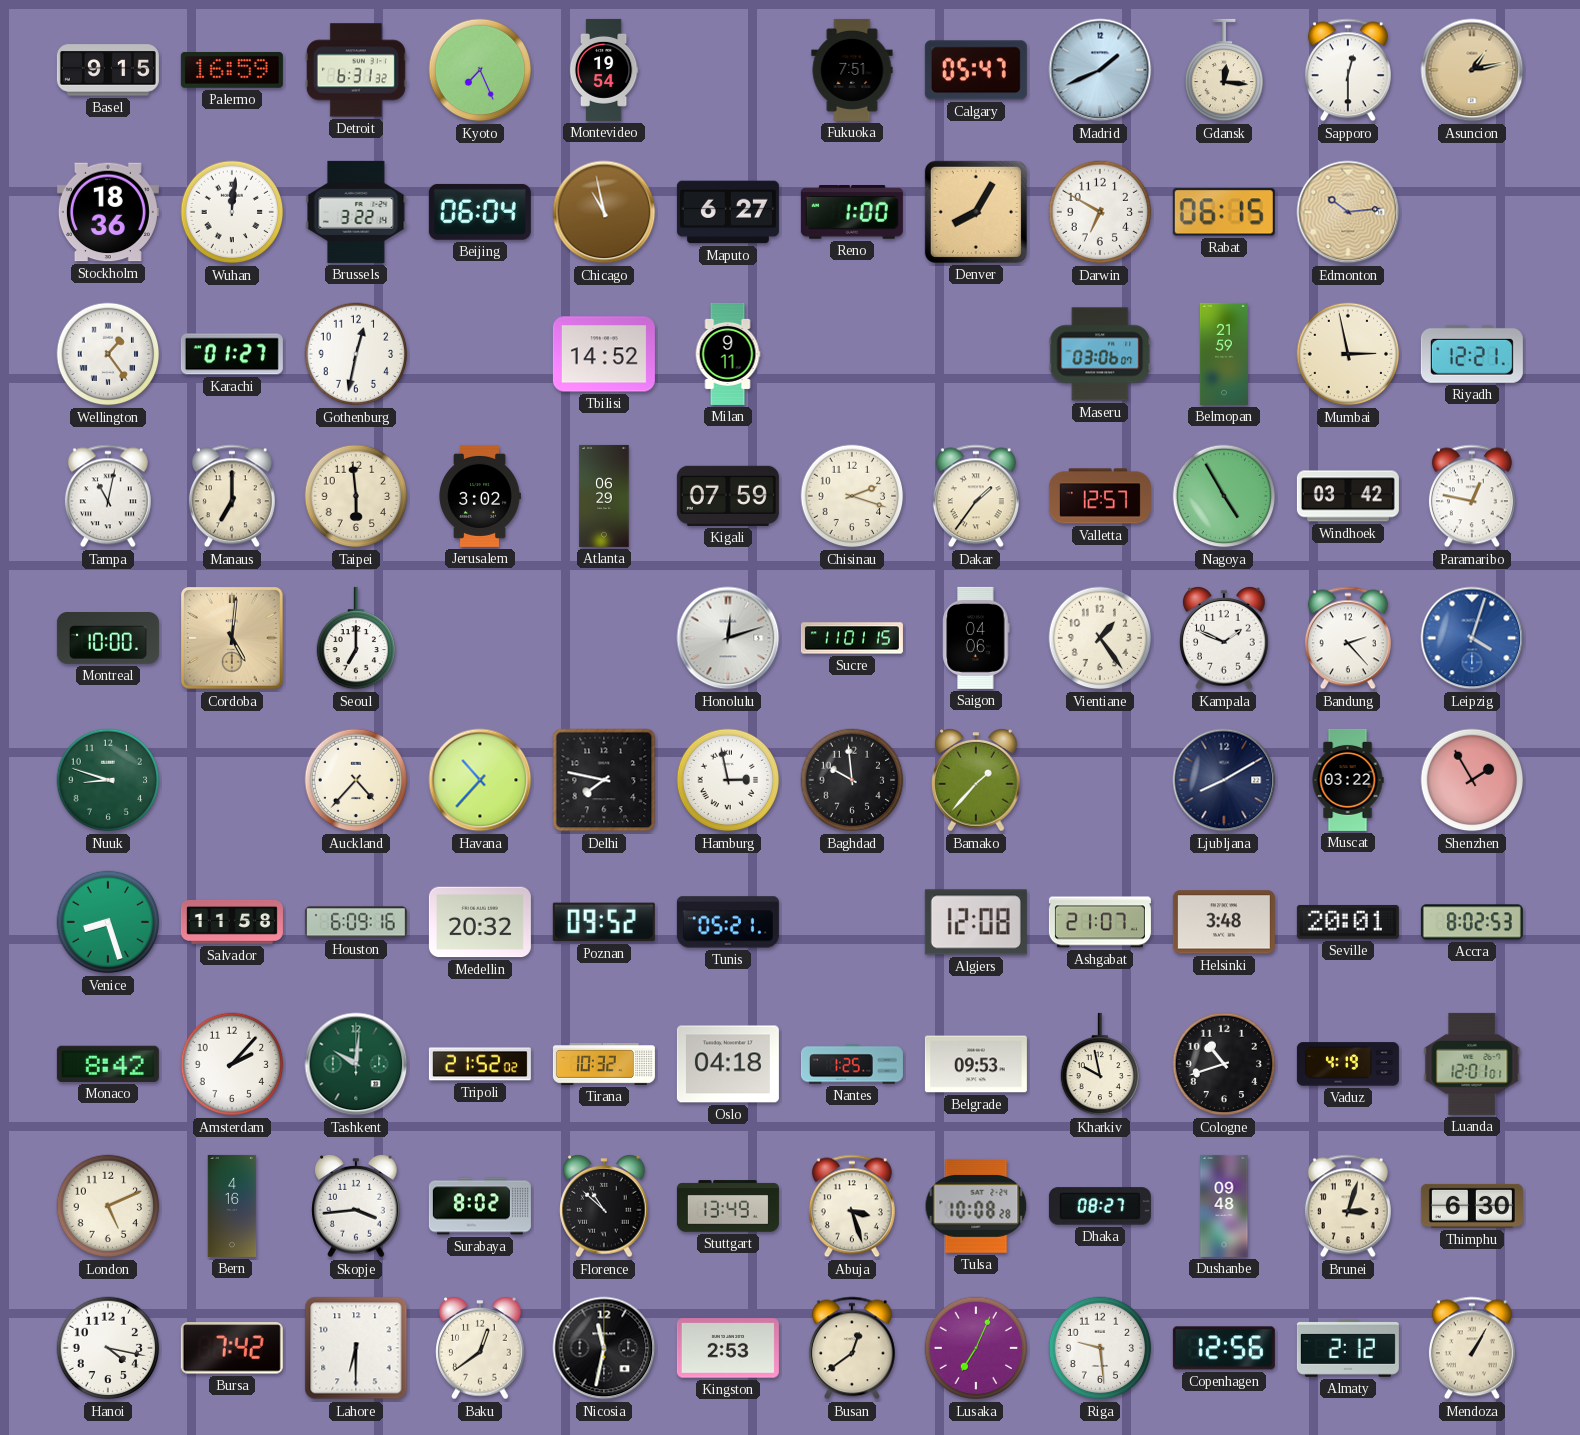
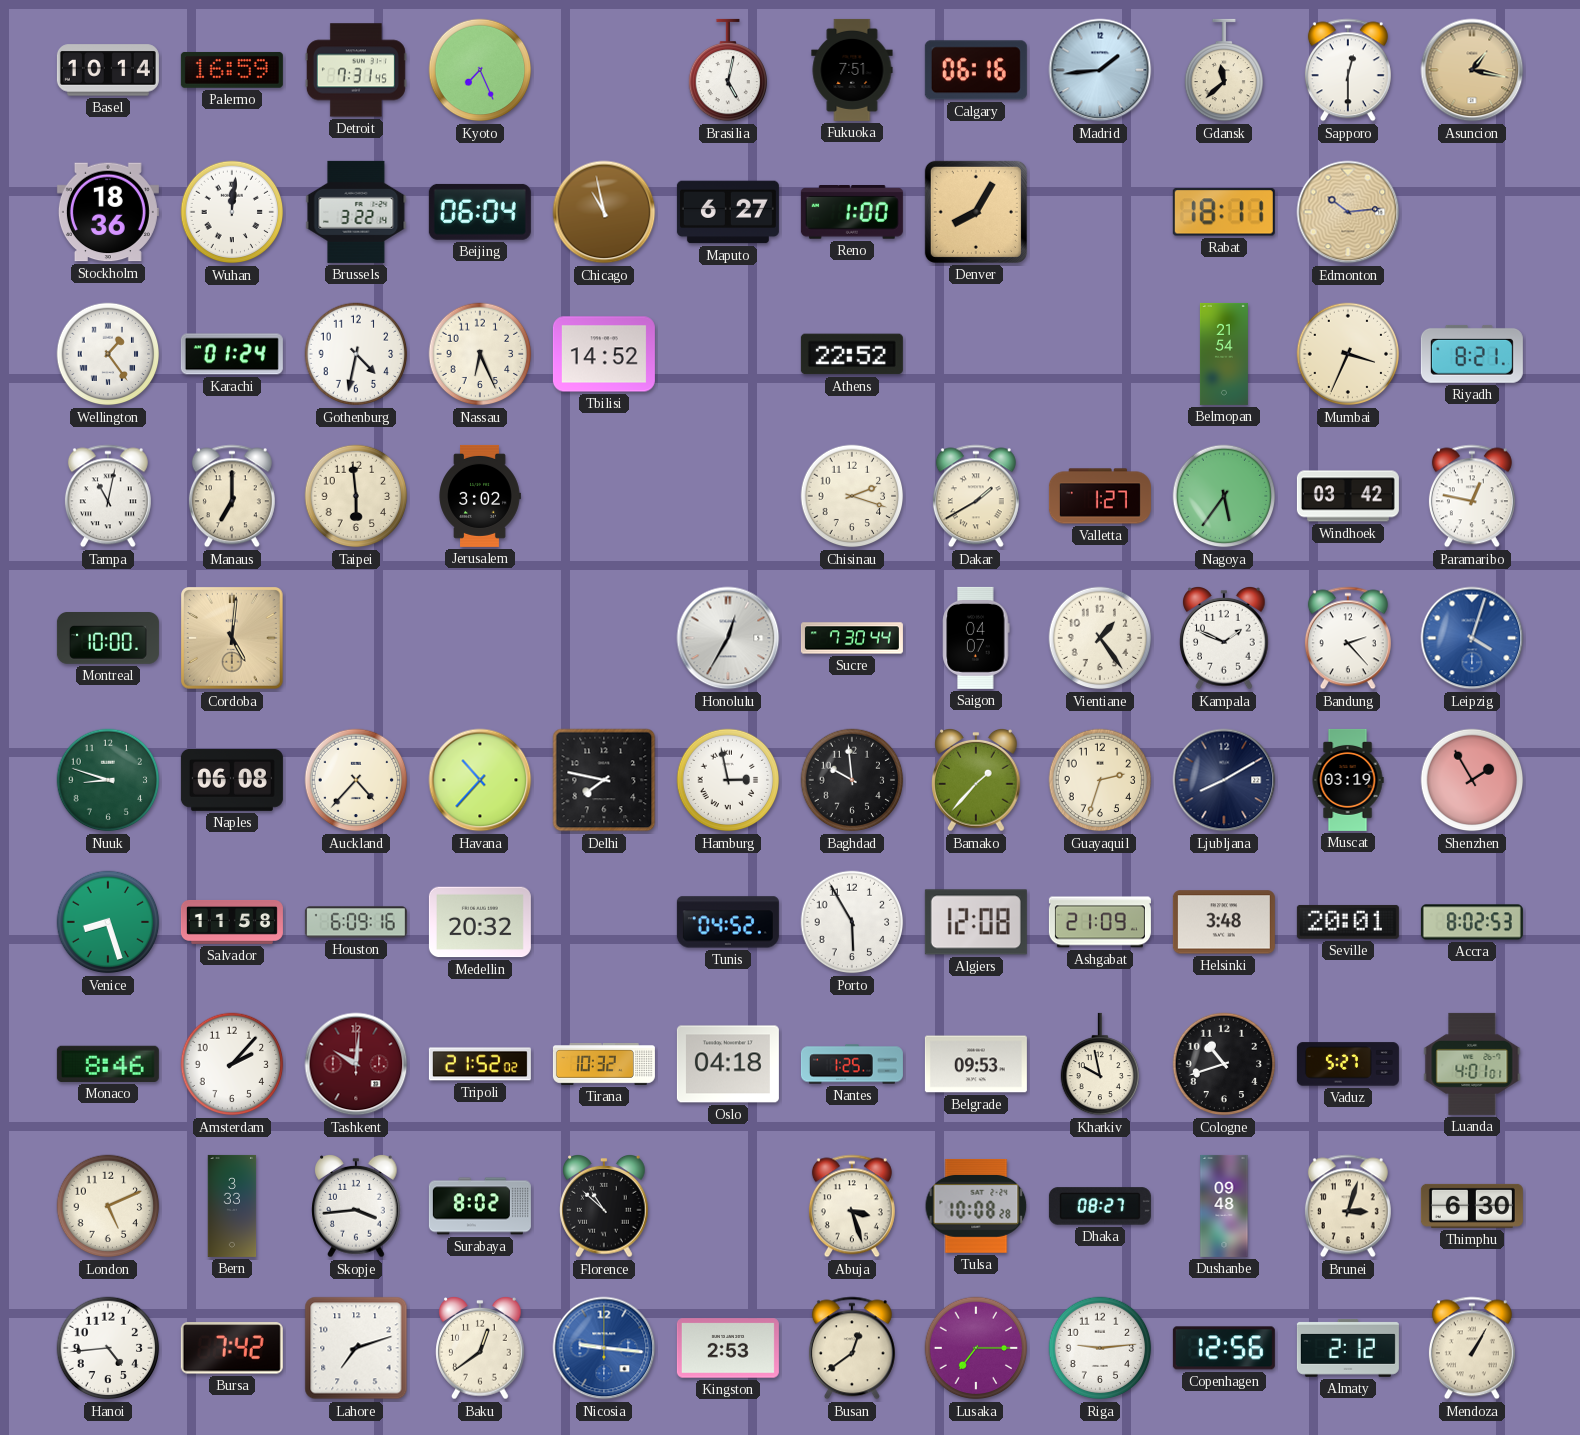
Basel: 9:15 -> 10:14 (108, 70)
Detroit: 6:31 -> 7:31 (356, 70)
Montevideo: 19:54 -> none (604, 70)
Brasilia: none -> 5:02 (728, 70)
Calgary: 05:47 -> 06:16 (976, 70)
Madrid: 1:41 -> 1:44 (1100, 70)
Gdansk: 12:16 -> 11:38 (1224, 70)
Asuncion: 1:13 -> 1:17 (1472, 70)
Darwin: 6:50 -> none (1100, 212)
Rabat: 06:15 -> 18:11 (1224, 212)
Karachi: 01:27 -> 01:24 (232, 354)
Gothenburg: 12:32 -> 4:32 (356, 354)
Nassau: none -> 6:26 (480, 354)
Milan: 9:11 -> none (728, 354)
Athens: none -> 22:52 (852, 354)
Maseru: 03:06 -> none (1100, 354)
Belmopan: 21:59 -> 21:54 (1224, 354)
Mumbai: 2:58 -> 3:34 (1348, 354)
Riyadh: 12:21 -> 8:21 (1472, 354)
Atlanta: 06:29 -> none (604, 496)
Kigali: 07:59 -> none (728, 496)
Dakar: 1:36 -> 1:40 (976, 496)
Valletta: 12:57 -> 1:27 (1100, 496)
Nagoya: 4:55 -> 5:36 (1224, 496)
Seoul: 7:00 -> none (356, 638)
Honolulu: 12:12 -> 12:35 (728, 638)
Sucre: 11:01 -> 7:30 (852, 638)
Saigon: 04:06 -> 04:07 (976, 638)
Naples: none -> 06:08 (232, 780)
Guayaquil: none -> 2:33 (1100, 780)
Muscat: 03:22 -> 03:19 (1348, 780)
Poznan: 09:52 -> none (604, 922)
Tunis: 05:21 -> 04:52 (728, 922)
Porto: none -> 5:55 (852, 922)
Ashgabat: 21:07 -> 21:09 (1100, 922)
Monaco: 8:42 -> 8:46 (108, 1064)
Tashkent dial: green -> burgundy (356, 1064)
Vaduz: 4:19 -> 5:27 (1348, 1064)
Luanda: 12:01 -> 4:01 (1472, 1064)
Bern: 4:16 -> 3:33 (232, 1206)
Stuttgart: 13:49 -> none (728, 1206)
Hanoi: 4:17 -> 4:44 (108, 1348)
Lahore: 6:30 -> 7:12 (356, 1348)
Nicosia: 11:32 -> 9:16 (604, 1348)
Nicosia dial: black -> blue (604, 1348)
Lusaka: 7:04 -> 7:15 (976, 1348)
Riga: 9:29 -> 9:14 (1100, 1348)
